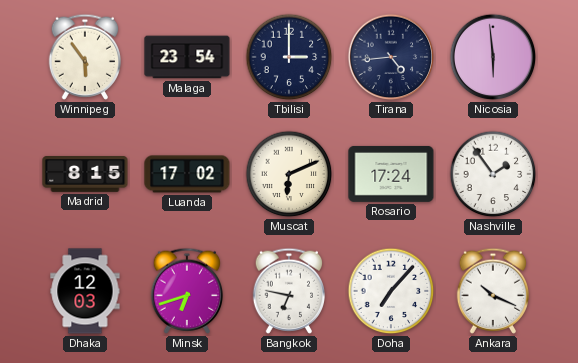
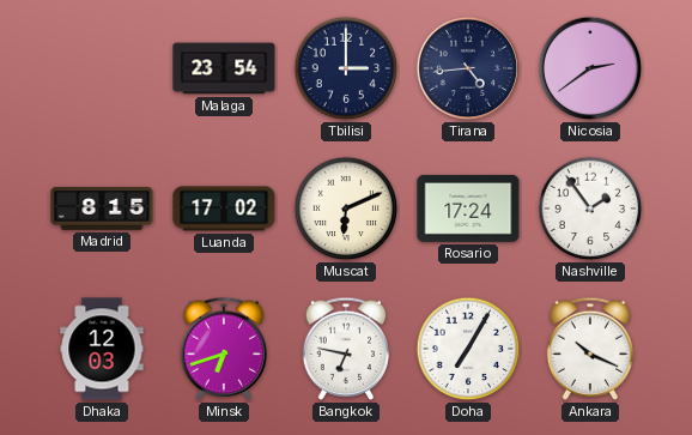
Winnipeg: 5:54 -> none (85, 57)
Nicosia: 5:59 -> 2:39 (590, 68)
Doha: 7:07 -> 7:05 (468, 349)
